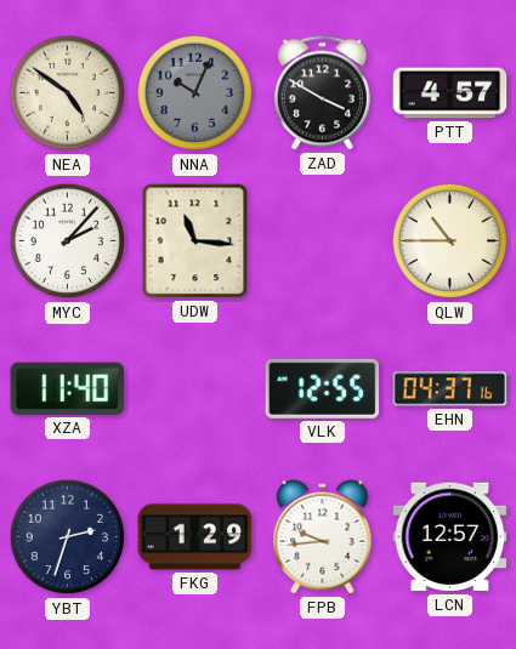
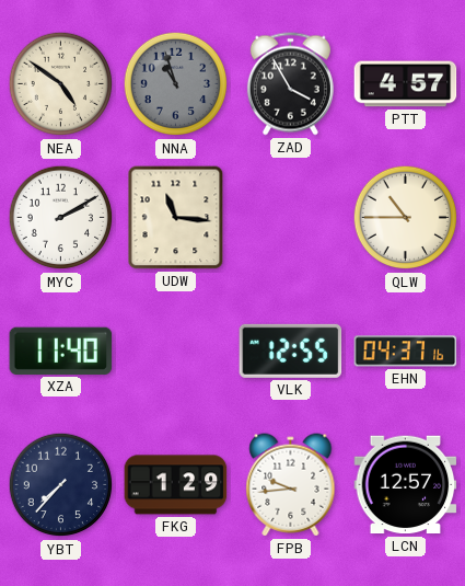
NNA: 10:04 -> 10:57 (176, 84)
ZAD: 3:50 -> 3:55 (290, 84)
MYC: 2:07 -> 2:10 (61, 218)
YBT: 2:33 -> 7:37 (61, 485)
